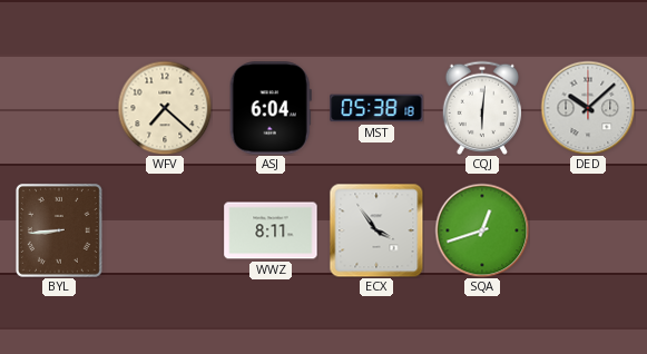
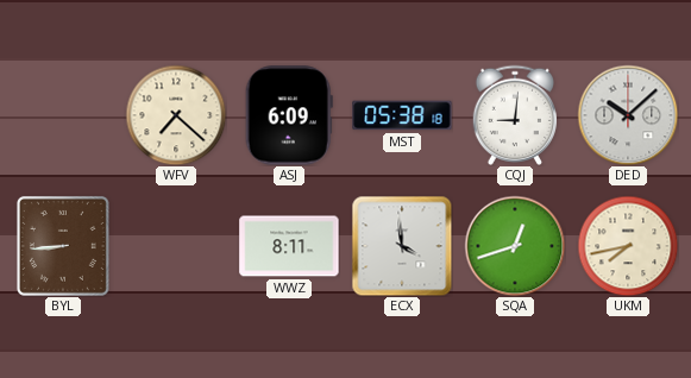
ASJ: 6:04 -> 6:09 (289, 115)
CQJ: 6:01 -> 9:01 (514, 115)
ECX: 3:54 -> 3:59 (402, 246)
UKM: none -> 7:43 (628, 246)
